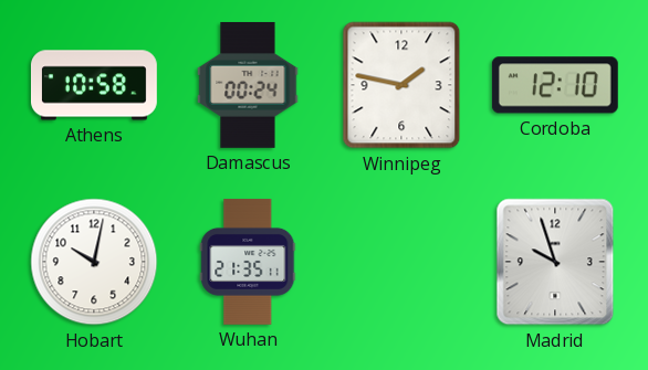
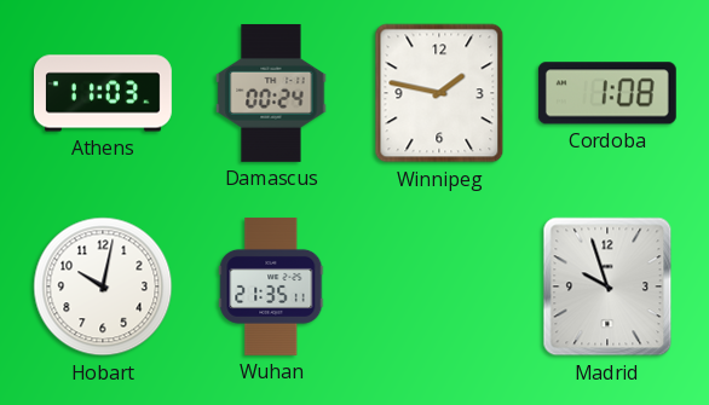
Athens: 10:58 -> 11:03 (103, 93)
Cordoba: 12:10 -> 1:08 (607, 93)
